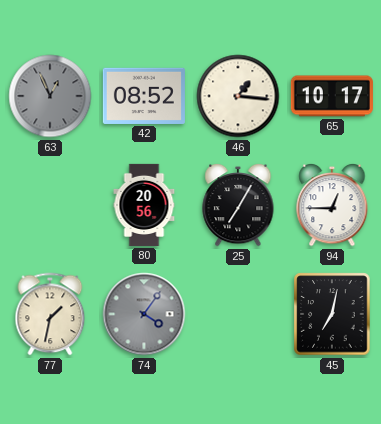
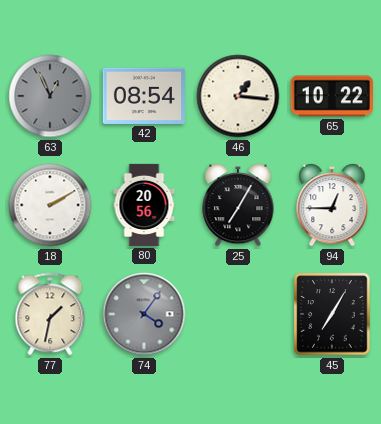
42: 08:52 -> 08:54 (144, 96)
65: 10:17 -> 10:22 (332, 96)
18: none -> 2:10 (50, 205)
45: 7:02 -> 7:05 (332, 314)
